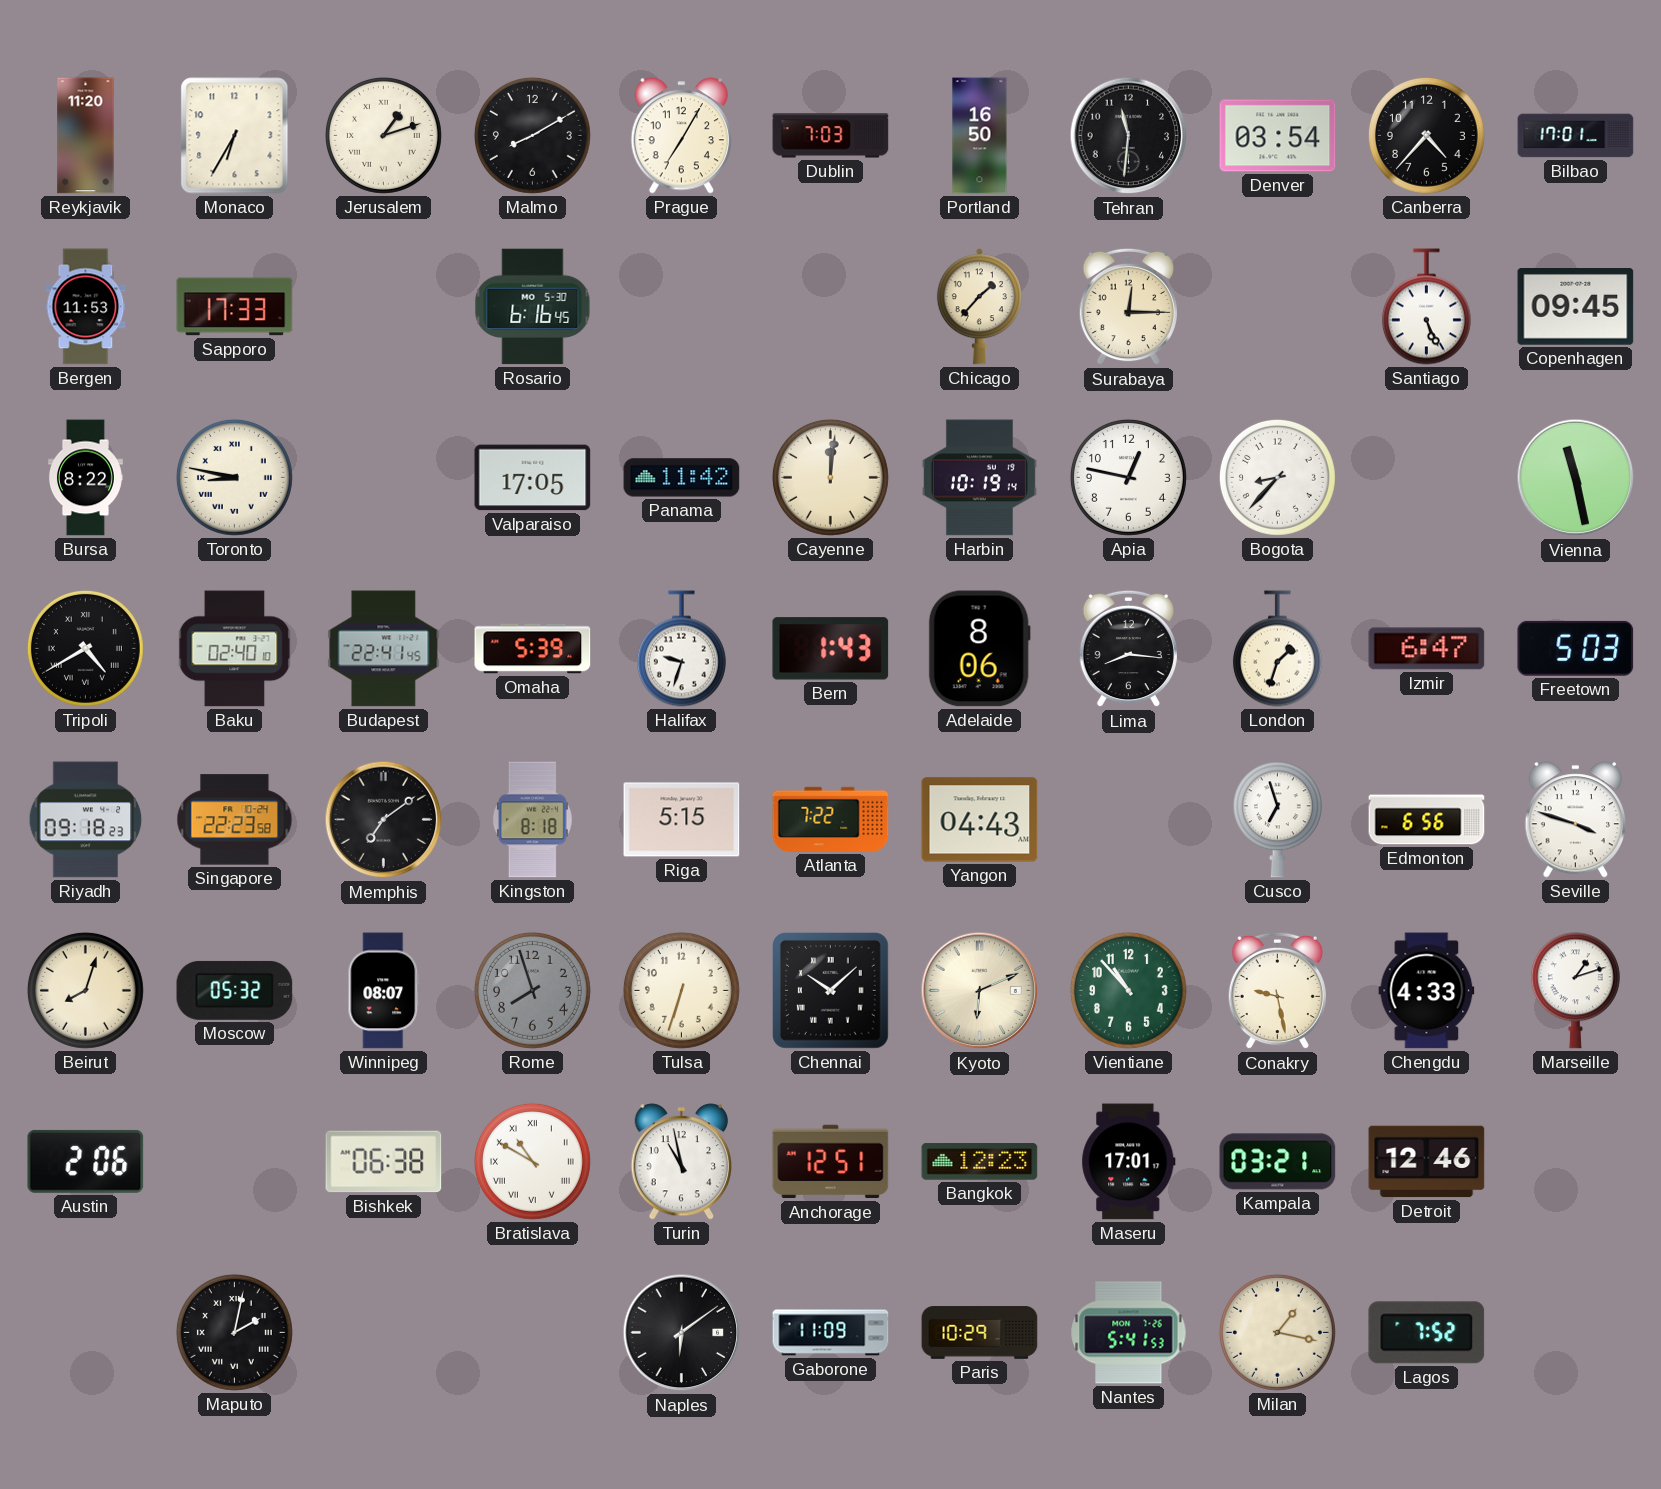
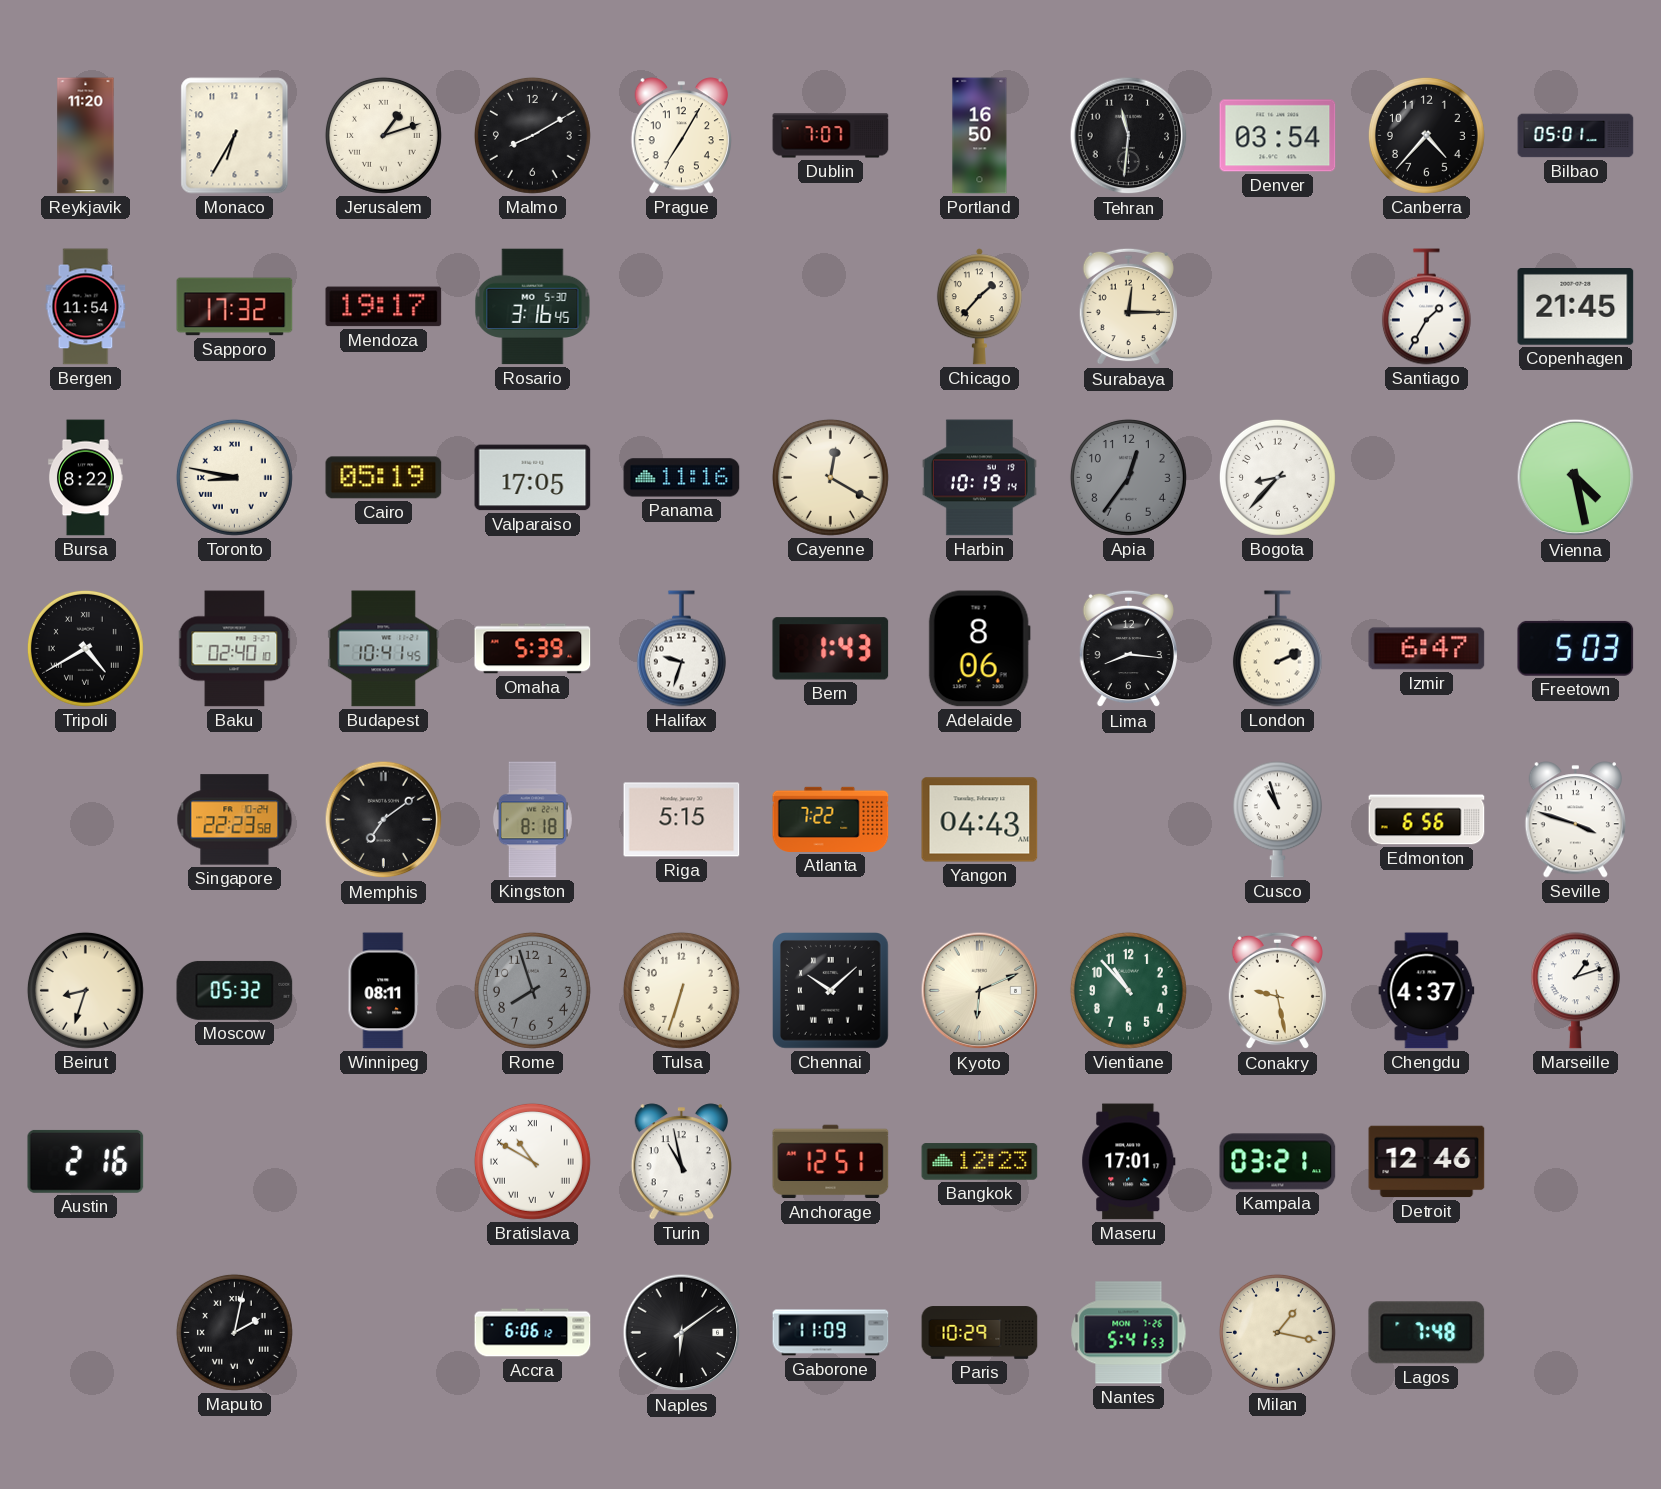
Dublin: 7:03 -> 7:07 (831, 136)
Bilbao: 17:01 -> 05:01 (1576, 136)
Bergen: 11:53 -> 11:54 (86, 307)
Sapporo: 17:33 -> 17:32 (235, 307)
Mendoza: none -> 19:17 (384, 307)
Rosario: 6:16 -> 3:16 (533, 307)
Santiago: 5:26 -> 1:35 (1426, 307)
Copenhagen: 09:45 -> 21:45 (1576, 307)
Cairo: none -> 05:19 (384, 478)
Panama: 11:42 -> 11:16 (682, 478)
Cayenne: 12:01 -> 12:20 (830, 477)
Apia: 12:47 -> 12:36 (1128, 477)
Apia dial: white -> grey (1128, 477)
Vienna: 11:28 -> 4:28 (1576, 478)
Budapest: 22:41 -> 10:41 (384, 649)
London: 1:33 -> 2:11 (1277, 649)
Riyadh: 09:18 -> none (86, 820)
Cusco: 6:57 -> 10:57 (1277, 820)
Beirut: 8:03 -> 8:33 (85, 990)
Winnipeg: 08:07 -> 08:11 (384, 991)
Chengdu: 4:33 -> 4:37 (1427, 991)
Austin: 2:06 -> 2:16 (86, 1161)
Bishkek: 06:38 -> none (384, 1162)
Accra: none -> 6:06 (533, 1333)
Lagos: 7:52 -> 7:48 (1427, 1333)
